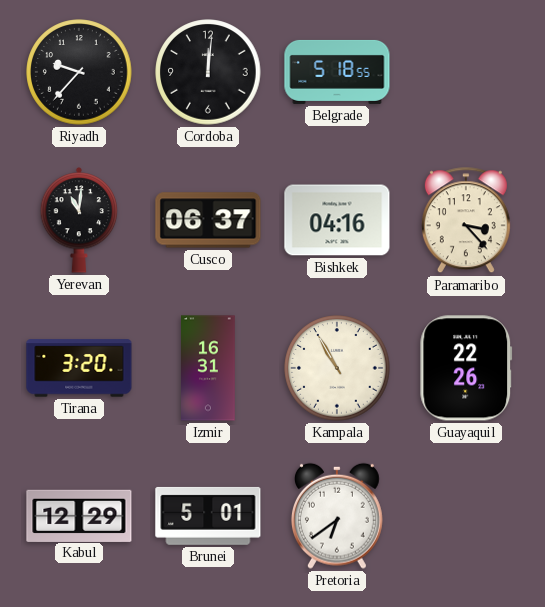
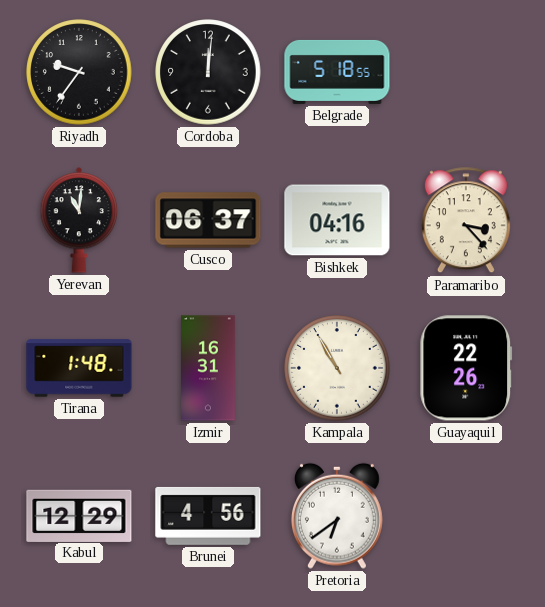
Riyadh: 9:37 -> 9:36 (79, 72)
Tirana: 3:20 -> 1:48 (79, 368)
Brunei: 5:01 -> 4:56 (208, 516)
